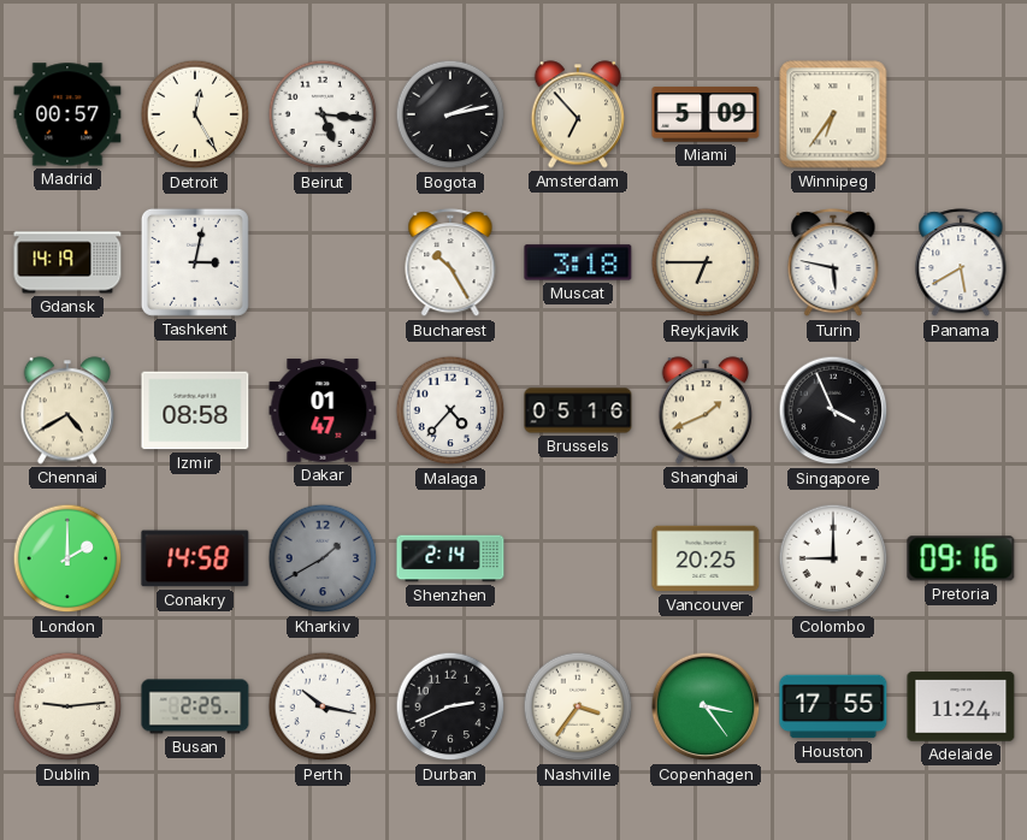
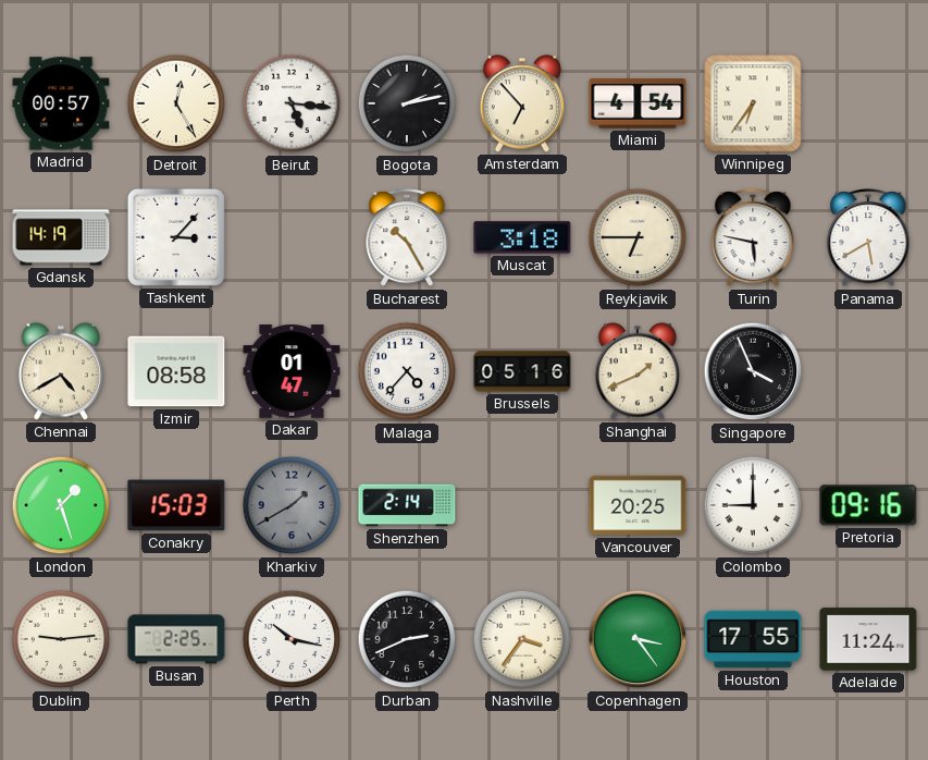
Miami: 5:09 -> 4:54 (638, 103)
Tashkent: 3:02 -> 3:07 (176, 237)
London: 2:00 -> 1:27 (61, 505)
Conakry: 14:58 -> 15:03 (176, 505)
